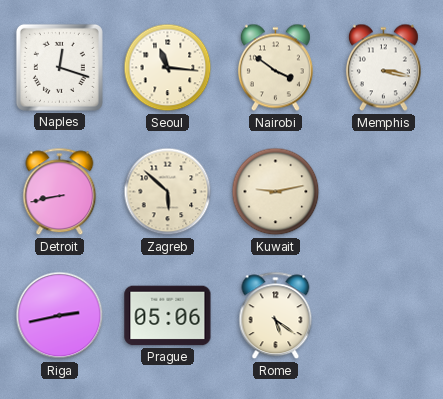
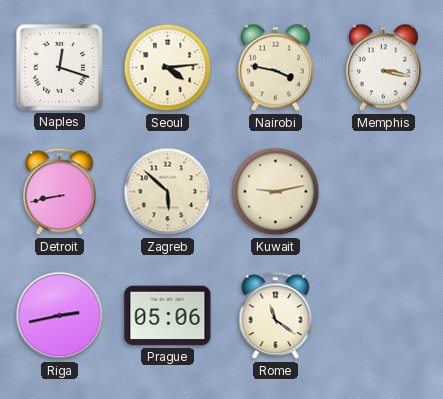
Seoul: 11:16 -> 4:14 (168, 68)
Nairobi: 3:51 -> 3:47 (275, 68)
Rome: 5:21 -> 11:21 (276, 316)
